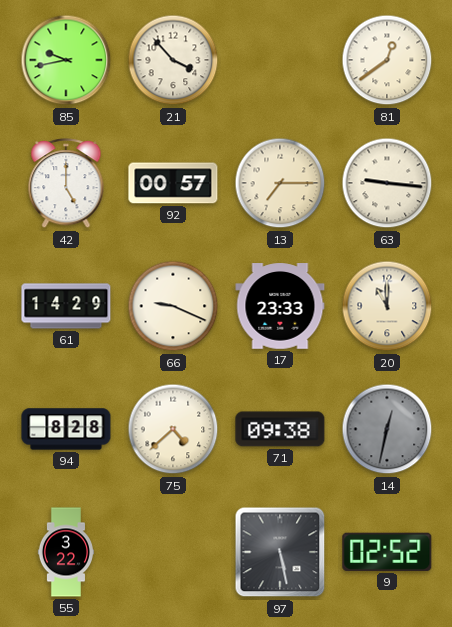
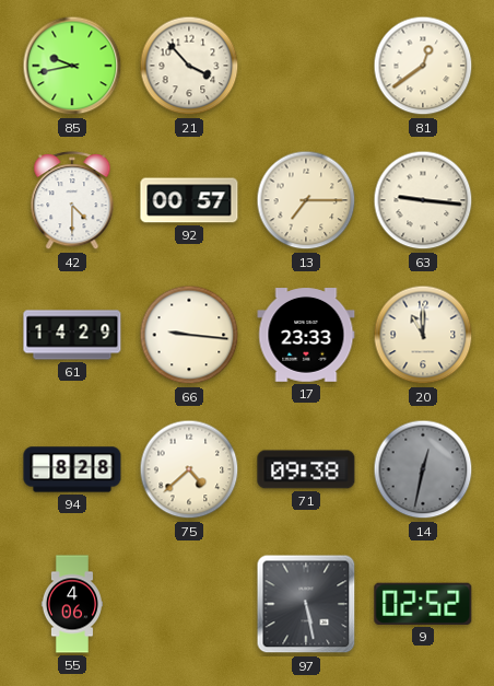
42: 5:00 -> 4:30 (72, 201)
66: 9:19 -> 9:16 (189, 335)
55: 3:22 -> 4:06 (72, 604)
